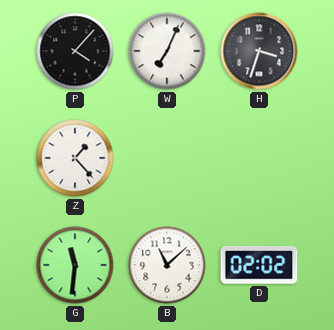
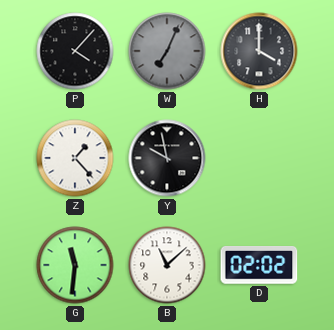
W dial: white -> grey (167, 51)
H: 3:33 -> 4:00 (259, 51)
Y: none -> 9:58 (167, 158)
